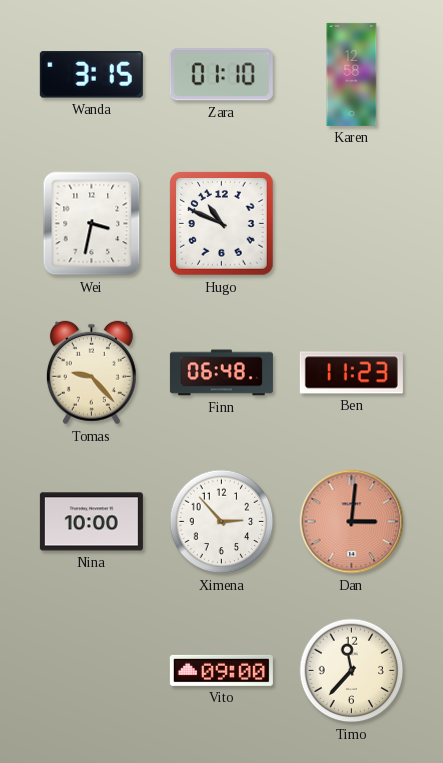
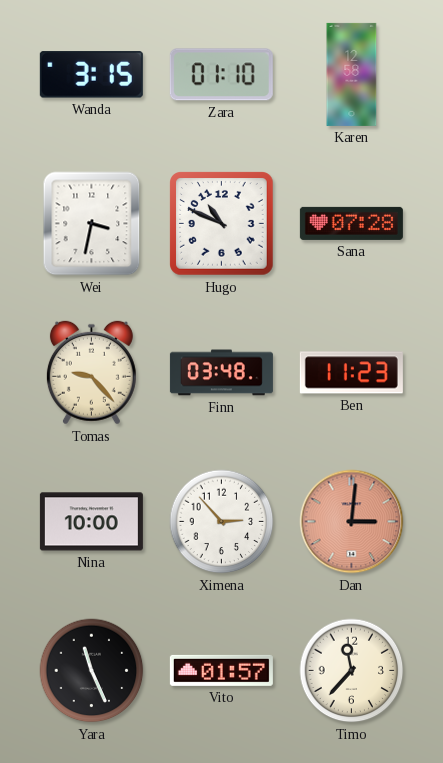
Sana: none -> 07:28 (351, 223)
Finn: 06:48 -> 03:48 (221, 373)
Yara: none -> 11:26 (92, 671)
Vito: 09:00 -> 01:57 (221, 670)
